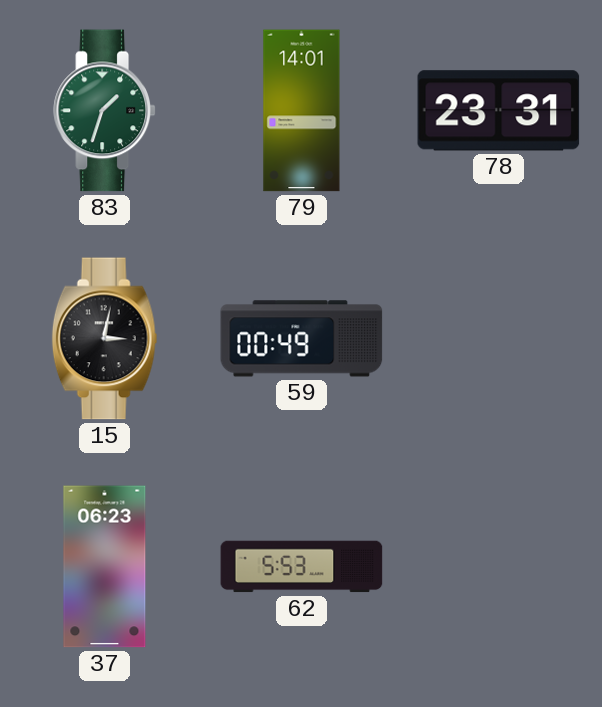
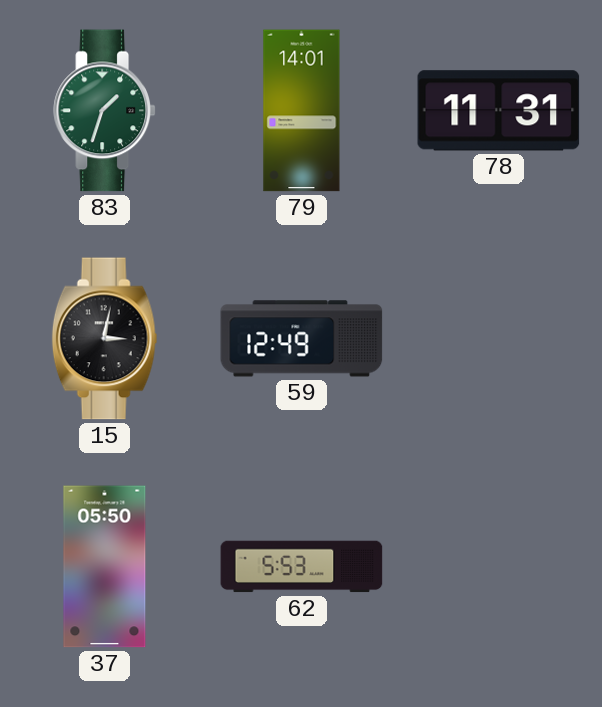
78: 23:31 -> 11:31 (499, 111)
59: 00:49 -> 12:49 (302, 339)
37: 06:23 -> 05:50 (105, 567)
